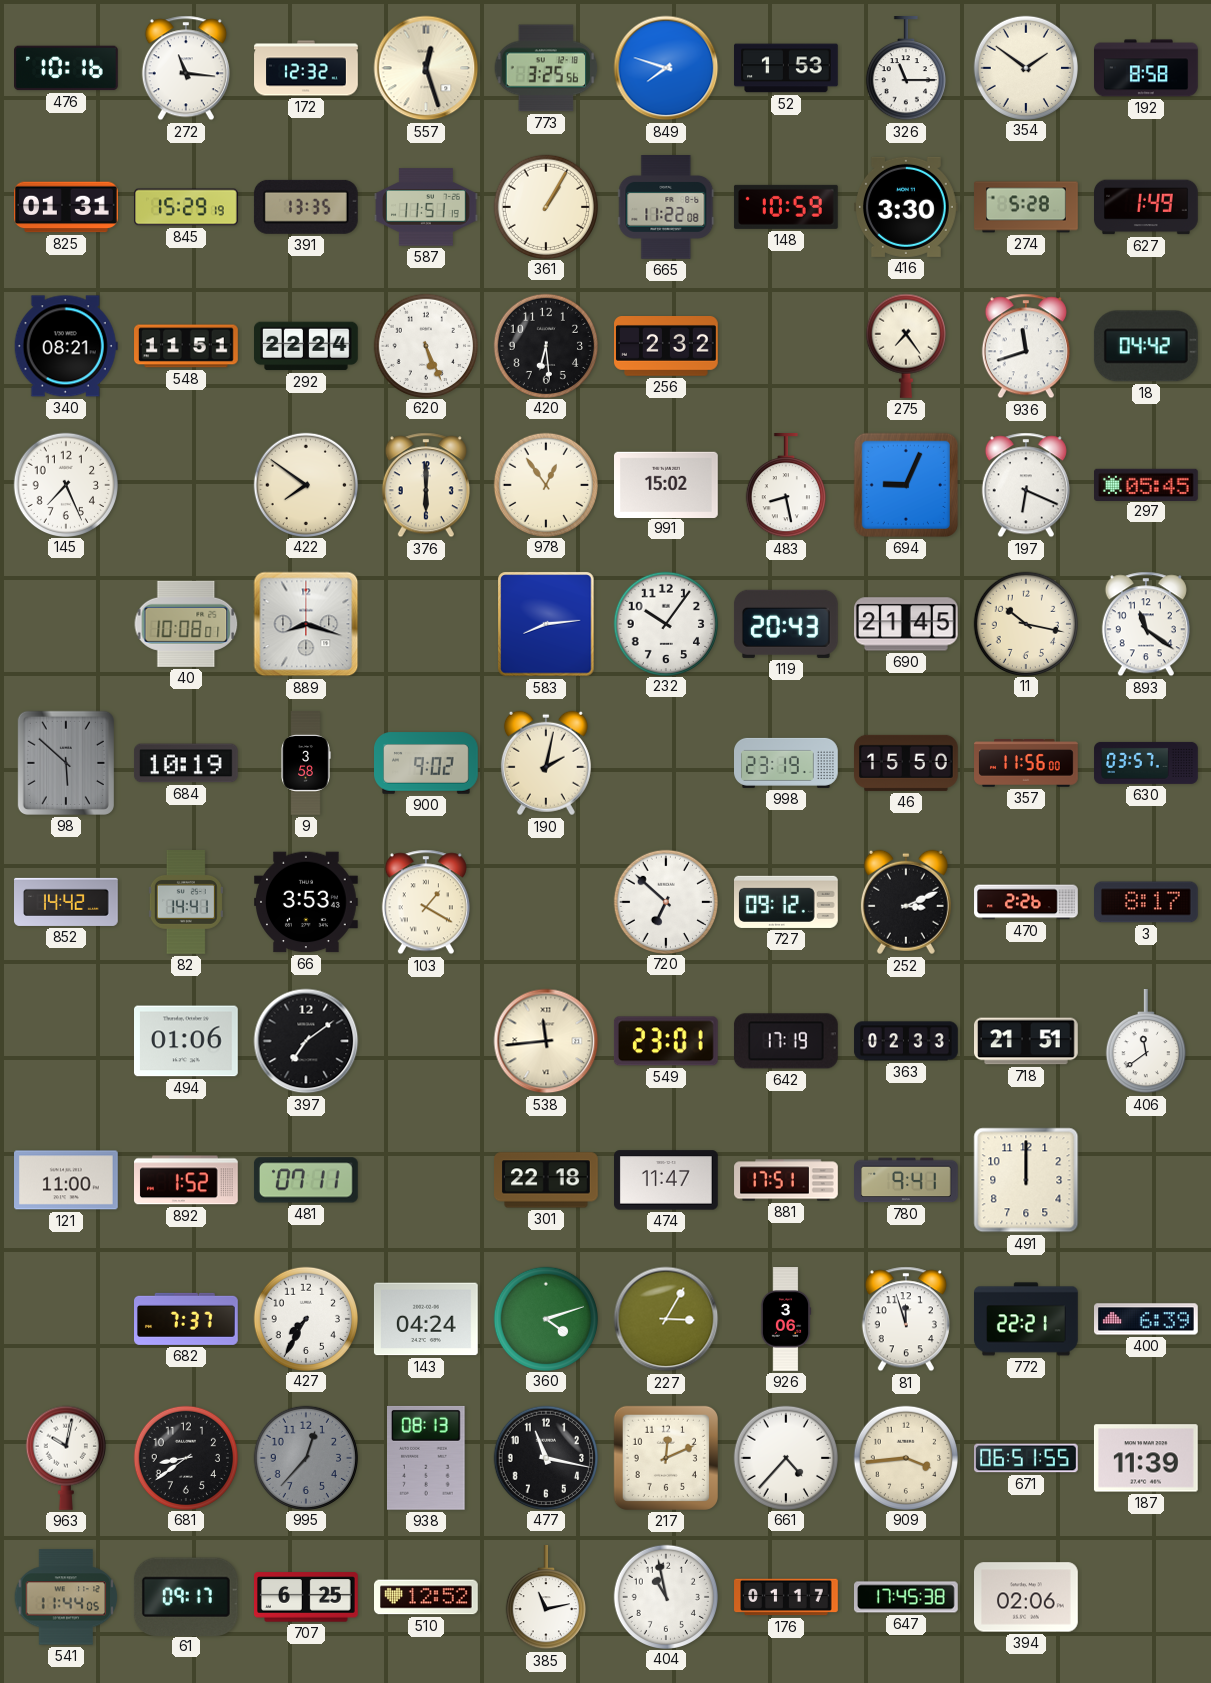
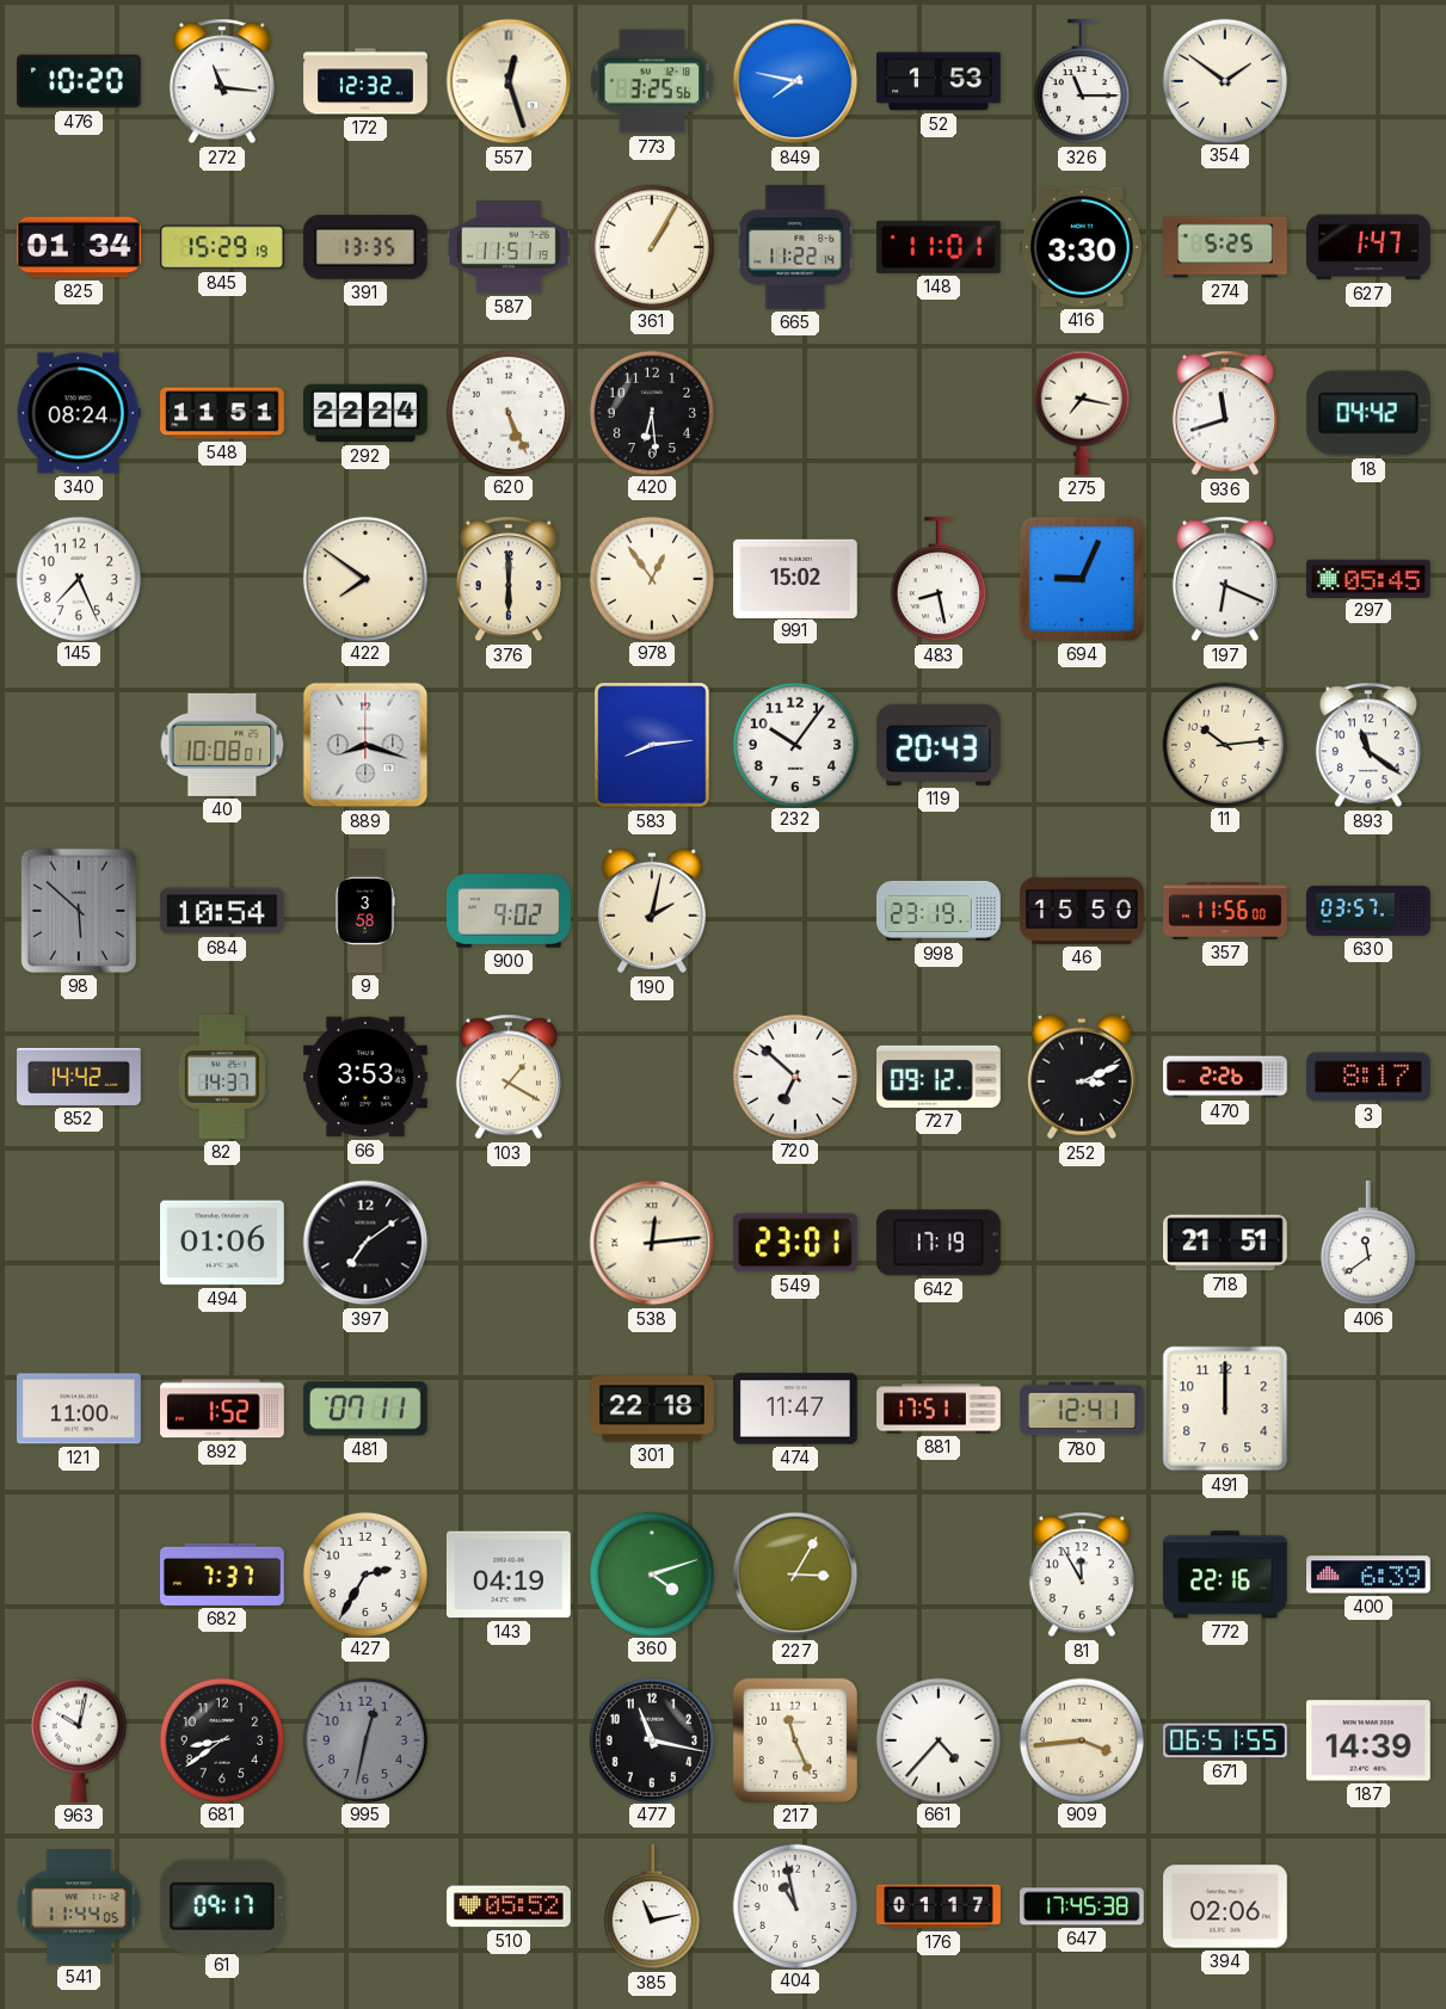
476: 10:16 -> 10:20 (80, 81)
849: 7:48 -> 7:47 (795, 81)
192: 8:58 -> none (1147, 68)
825: 01:31 -> 01:34 (80, 247)
665: 11:22:08 -> 11:22:14 (795, 248)
148: 10:59 -> 11:01 (939, 247)
274: 5:28 -> 5:25 (1225, 247)
627: 1:49 -> 1:47 (1370, 247)
340: 08:21 -> 08:24 (79, 413)
256: 2:32 -> none (667, 347)
275: 7:24 -> 7:17 (1082, 413)
690: 21:45 -> none (907, 624)
11: 10:17 -> 10:14 (1224, 744)
684: 10:19 -> 10:54 (223, 911)
82: 14:41 -> 14:37 (222, 1078)
538: 11:44 -> 12:14 (652, 1243)
363: 02:33 -> none (906, 1041)
780: 9:41 -> 12:41 (1083, 1409)
427: 7:35 -> 2:35 (364, 1573)
143: 04:24 -> 04:19 (509, 1574)
926: 3:06 -> none (786, 1319)
81: 11:57 -> 11:55 (1082, 1574)
772: 22:21 -> 22:16 (1226, 1574)
995: 12:37 -> 12:32 (364, 1739)
938: 08:13 -> none (427, 1458)
217: 12:11 -> 11:26 (795, 1740)
187: 11:39 -> 14:39 (1368, 1740)
707: 6:25 -> none (307, 1597)
510: 12:52 -> 05:52 (510, 1906)
